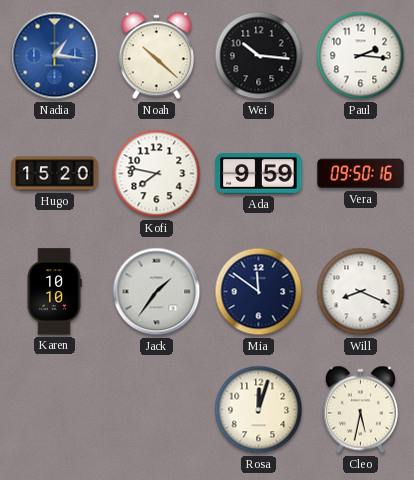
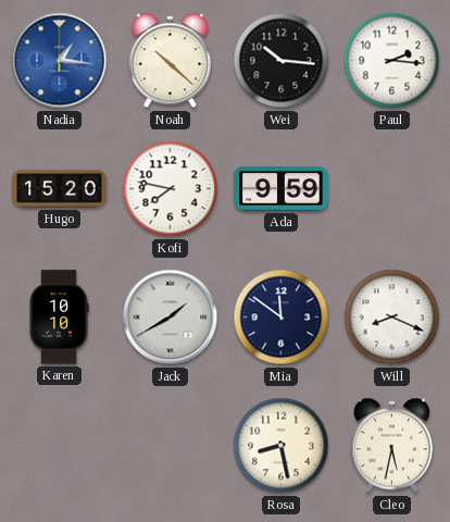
Vera: 09:50 -> none (361, 174)
Jack: 1:36 -> 1:40 (171, 318)
Rosa: 12:03 -> 8:28 (282, 446)
